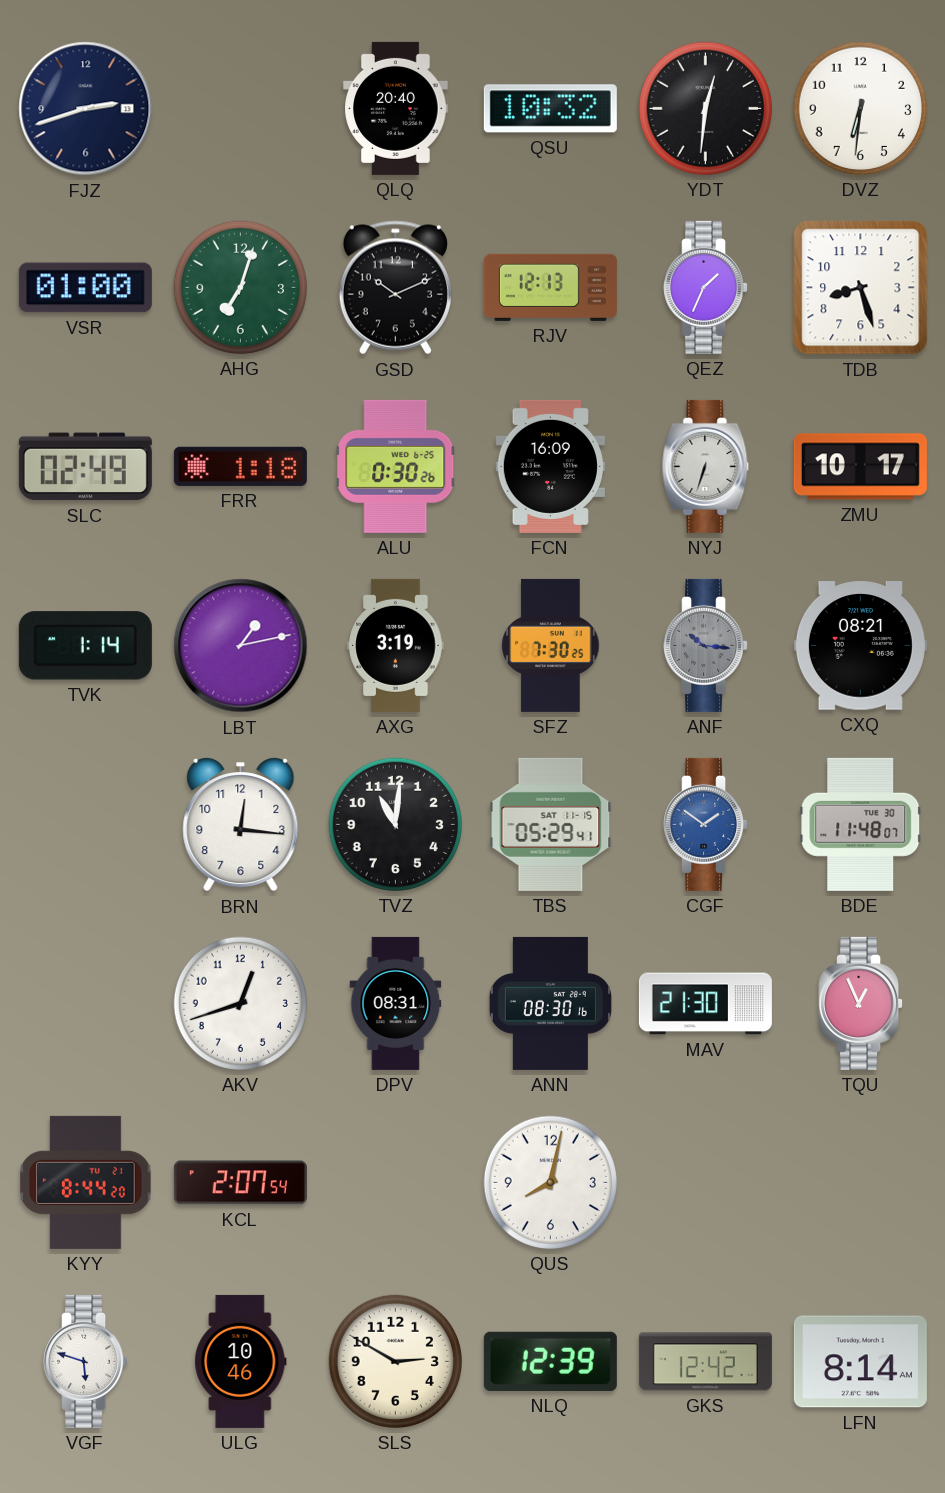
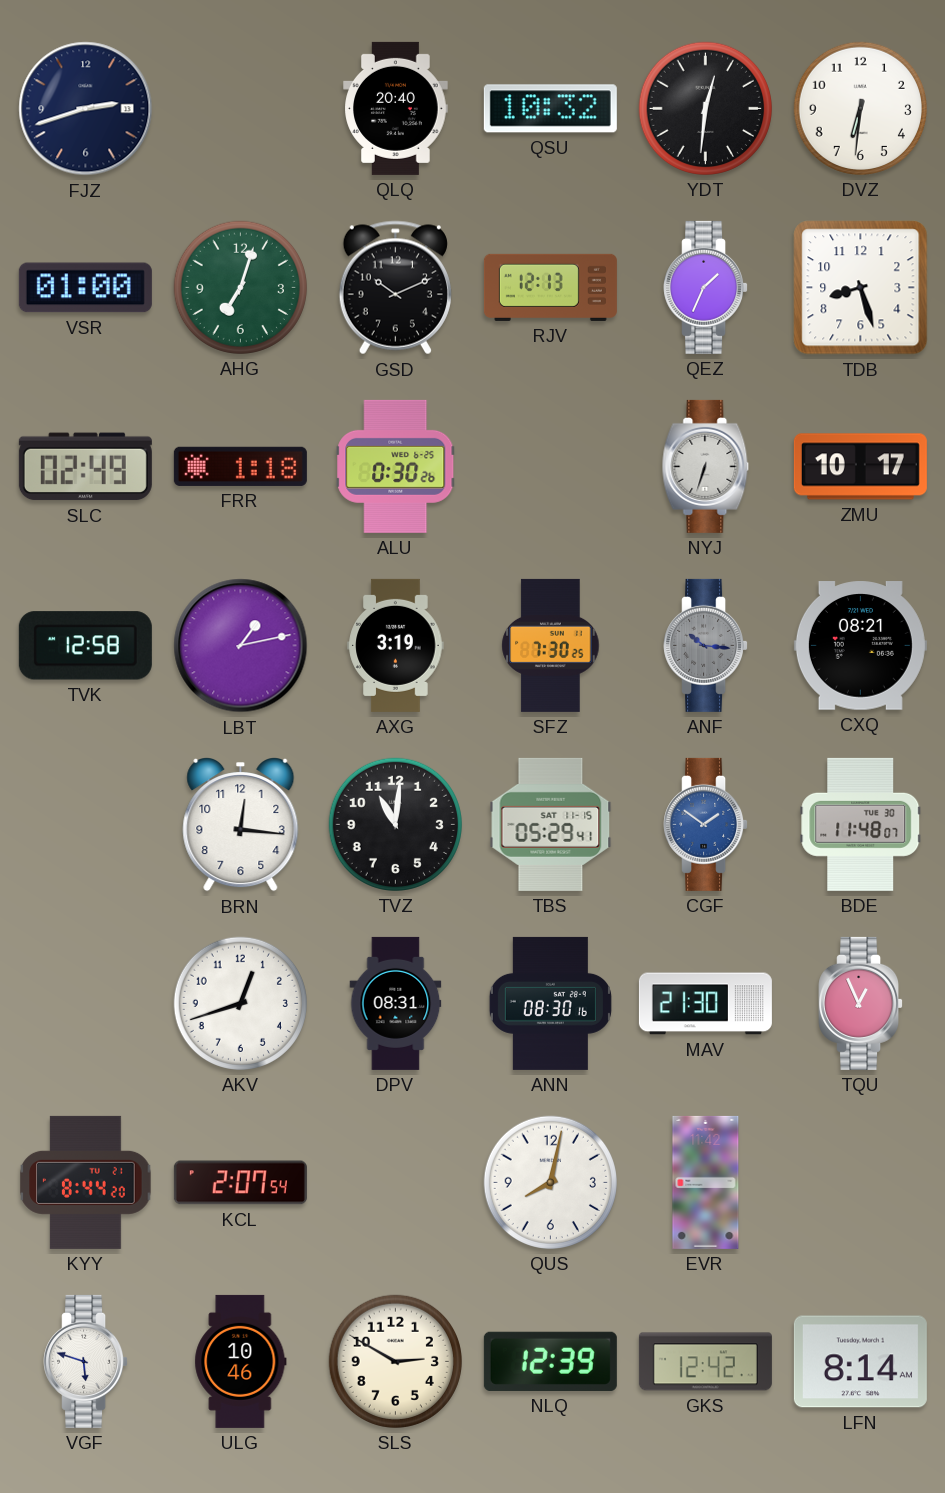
FCN: 16:09 -> none (550, 466)
TVK: 1:14 -> 12:58 (85, 646)
EVR: none -> 11:42 (706, 1182)
